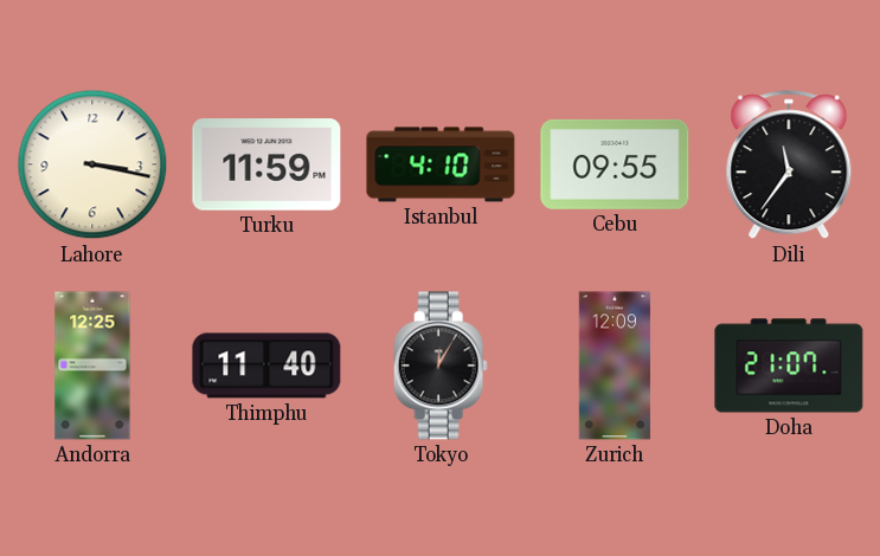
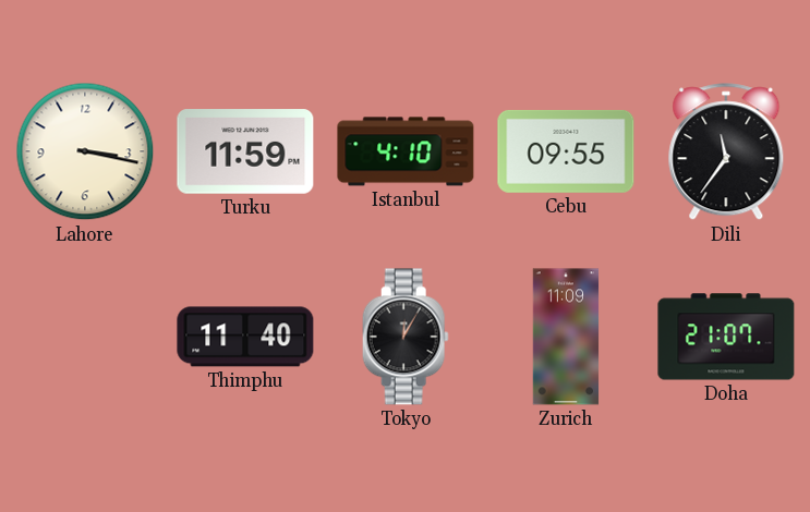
Andorra: 12:25 -> none (92, 366)
Zurich: 12:09 -> 11:09 (566, 337)
